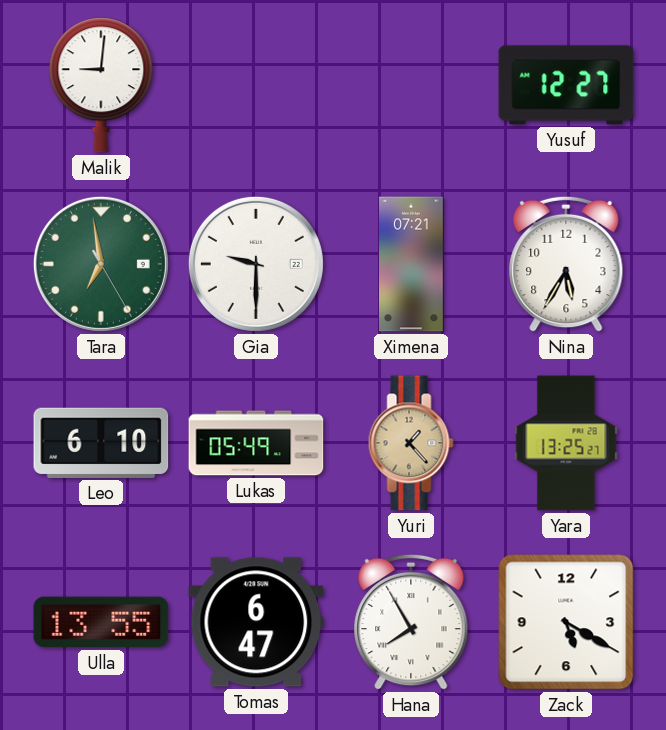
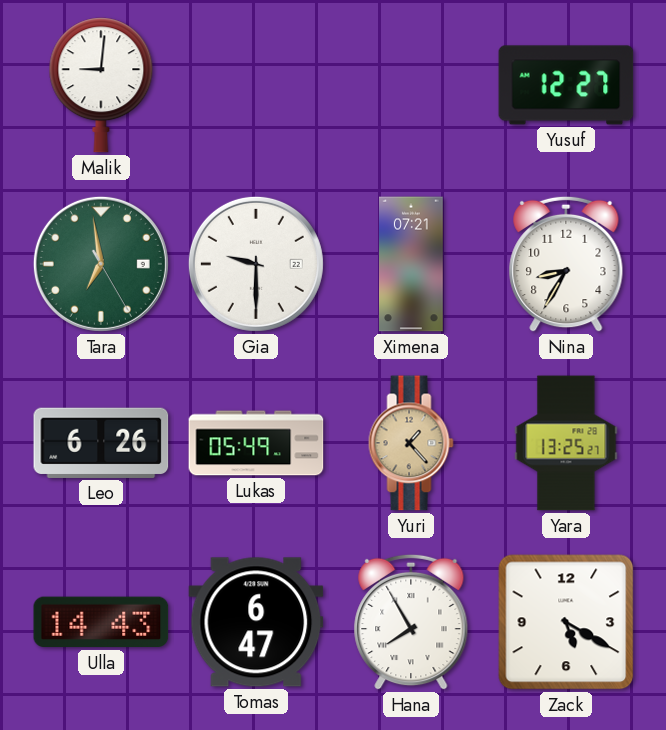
Nina: 5:35 -> 8:35 (566, 264)
Leo: 6:10 -> 6:26 (101, 443)
Ulla: 13:55 -> 14:43 (101, 622)
